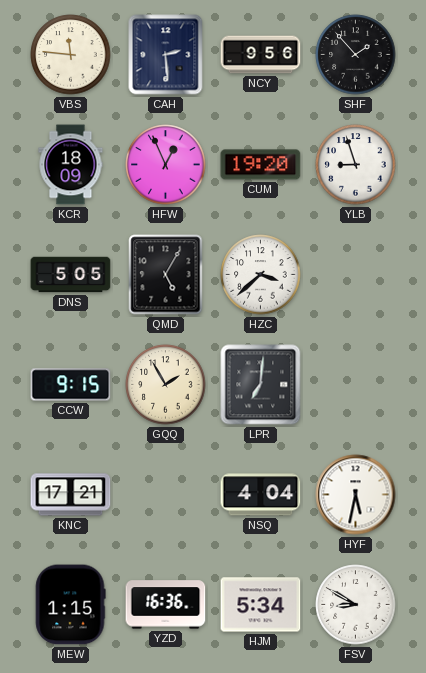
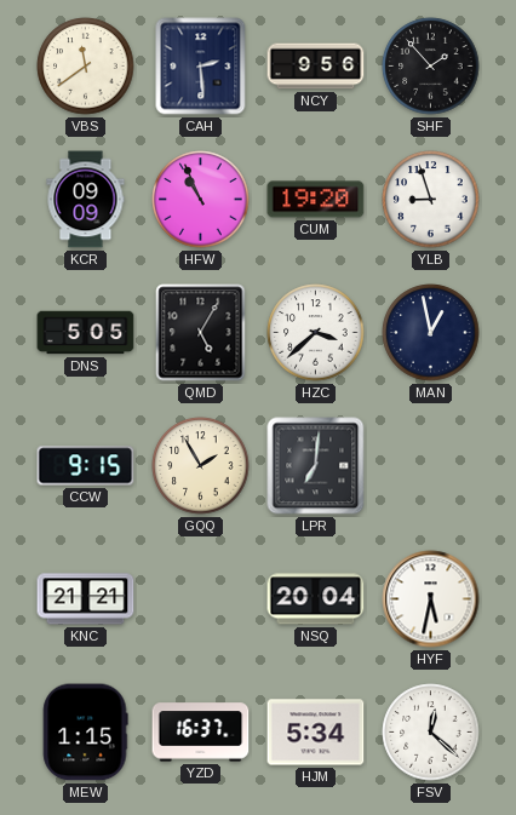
VBS: 11:46 -> 11:39 (86, 67)
KCR: 18:09 -> 09:09 (86, 200)
HFW: 12:56 -> 10:56 (201, 200)
MAN: none -> 12:58 (431, 333)
KNC: 17:21 -> 21:21 (86, 599)
NSQ: 4:04 -> 20:04 (316, 599)
YZD: 16:36 -> 16:37 (201, 733)
FSV: 8:50 -> 12:22 (431, 733)
